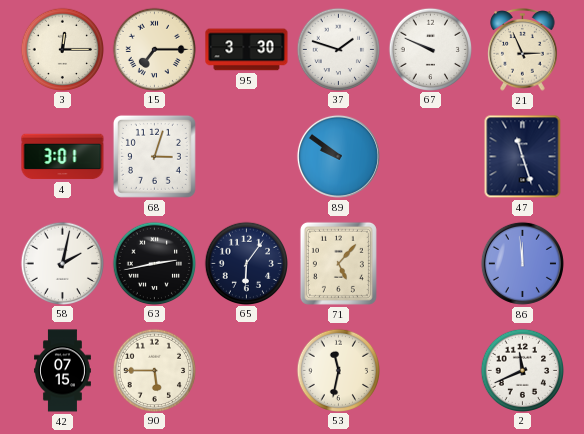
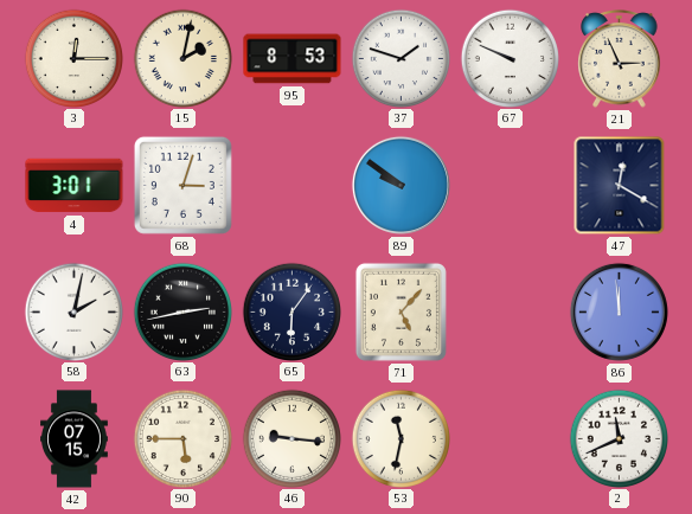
15: 7:15 -> 2:02 (182, 58)
95: 3:30 -> 8:53 (293, 59)
47: 11:27 -> 12:20 (620, 186)
46: none -> 9:16 (291, 438)
